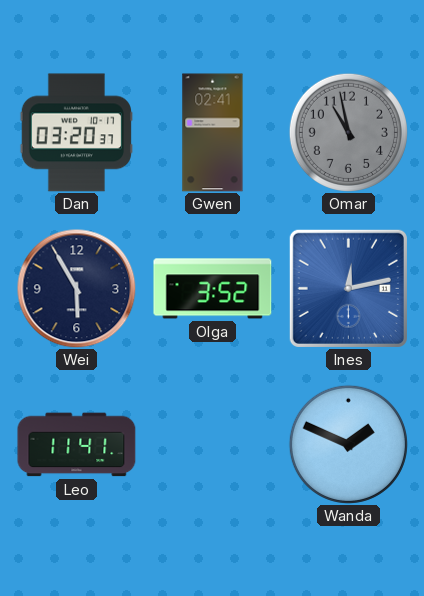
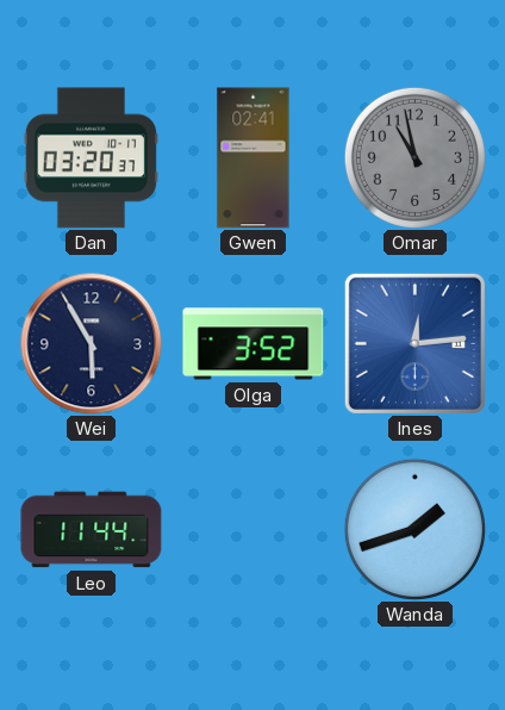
Ines: 12:13 -> 12:14 (414, 343)
Leo: 11:41 -> 11:44 (92, 530)
Wanda: 1:49 -> 1:42 (414, 529)
